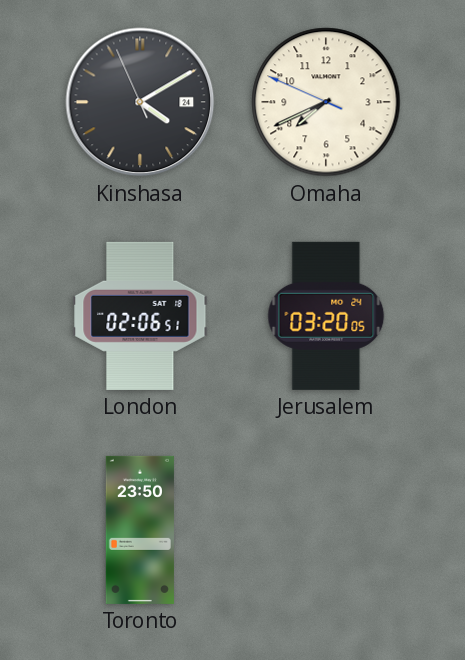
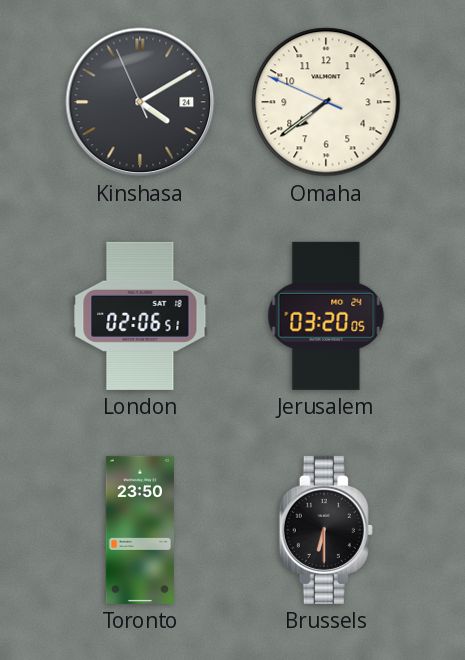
Omaha: 7:40 -> 7:38 (326, 102)
Brussels: none -> 6:30 (326, 530)
